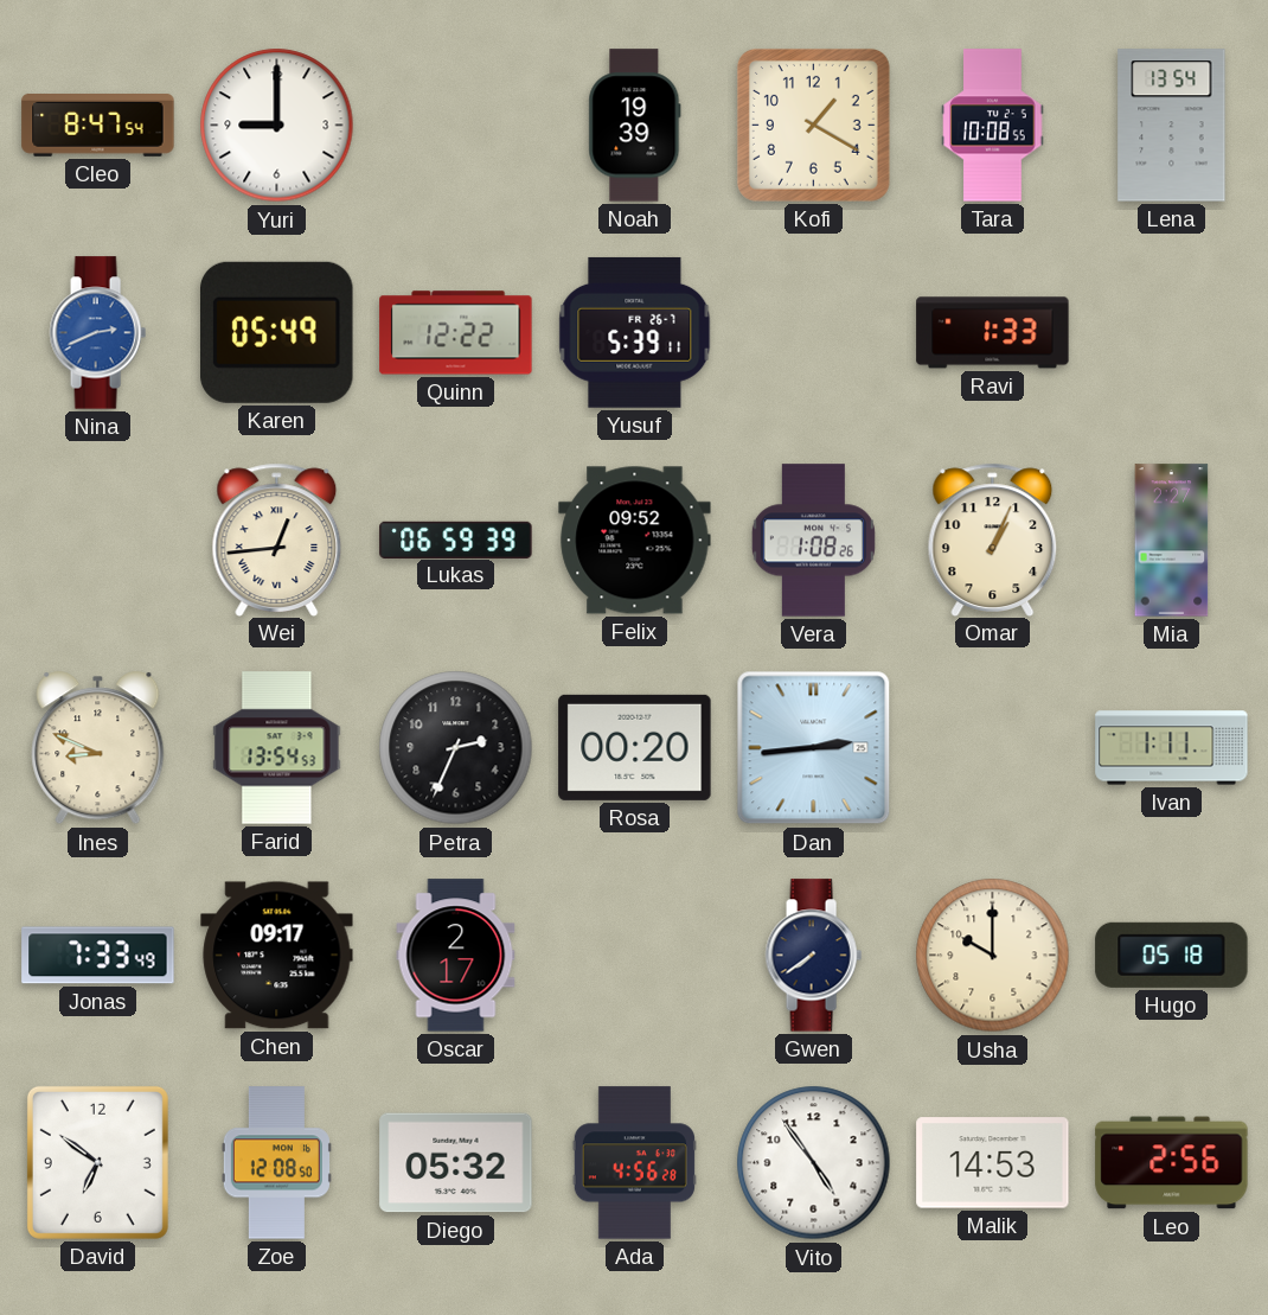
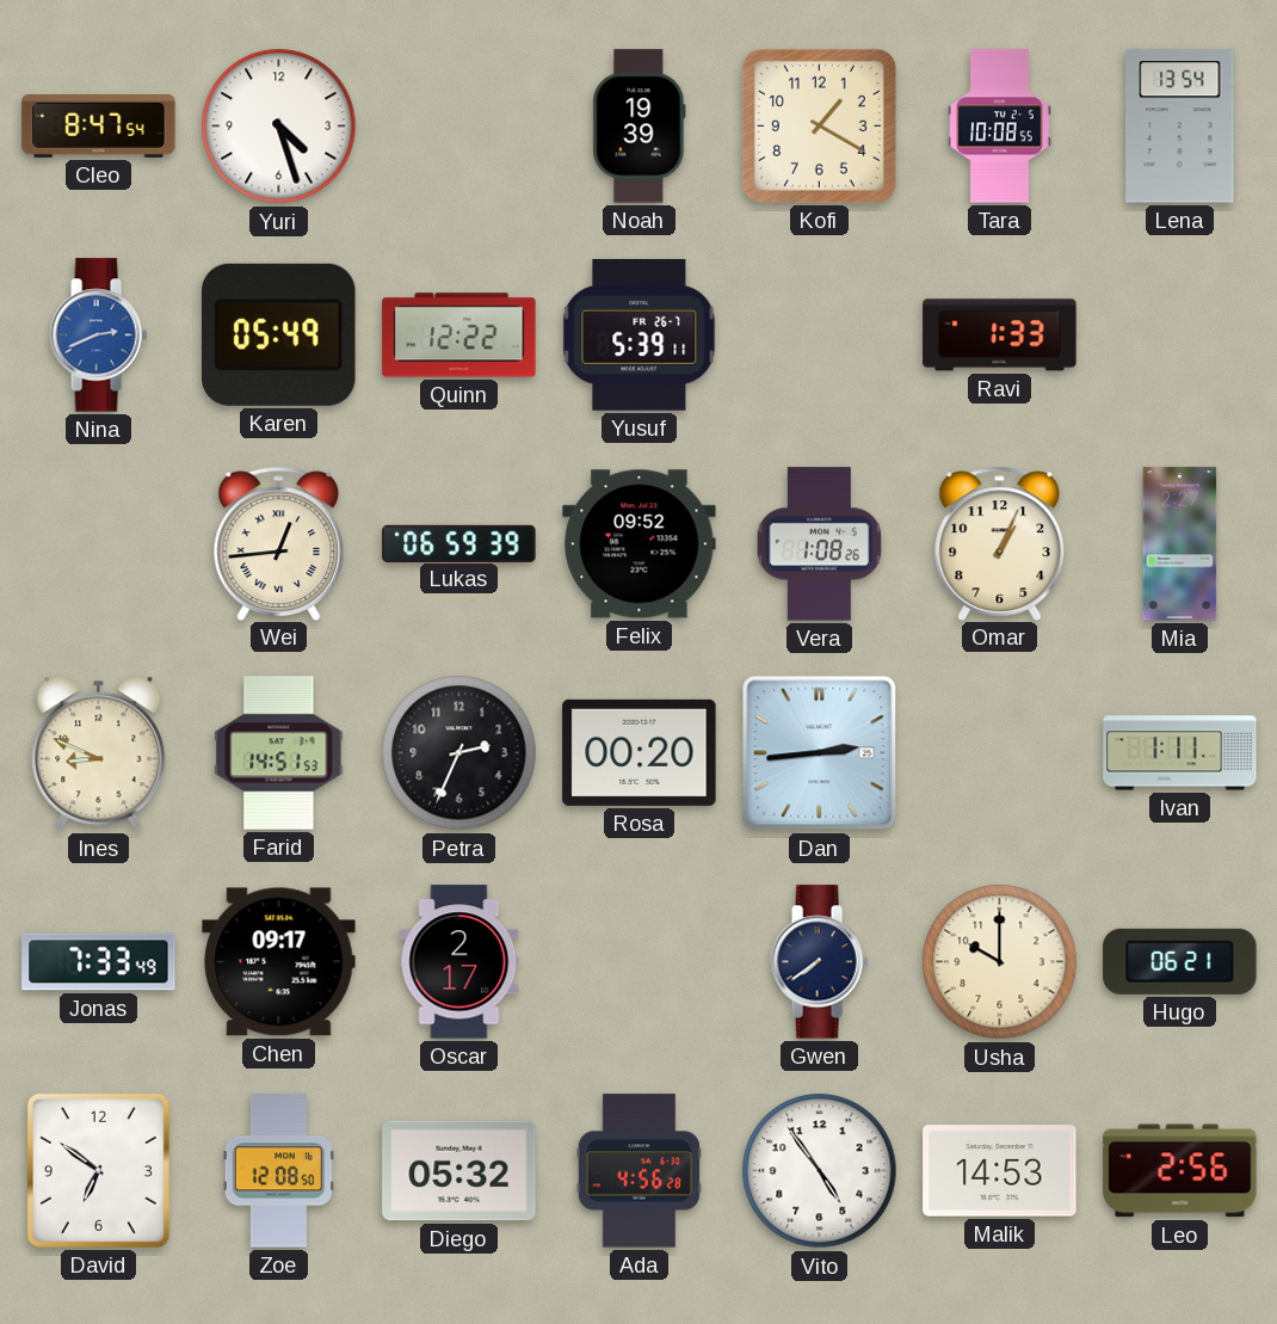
Yuri: 9:00 -> 4:27 (279, 127)
Farid: 13:54 -> 14:51 (279, 753)
Hugo: 05:18 -> 06:21 (1180, 961)
